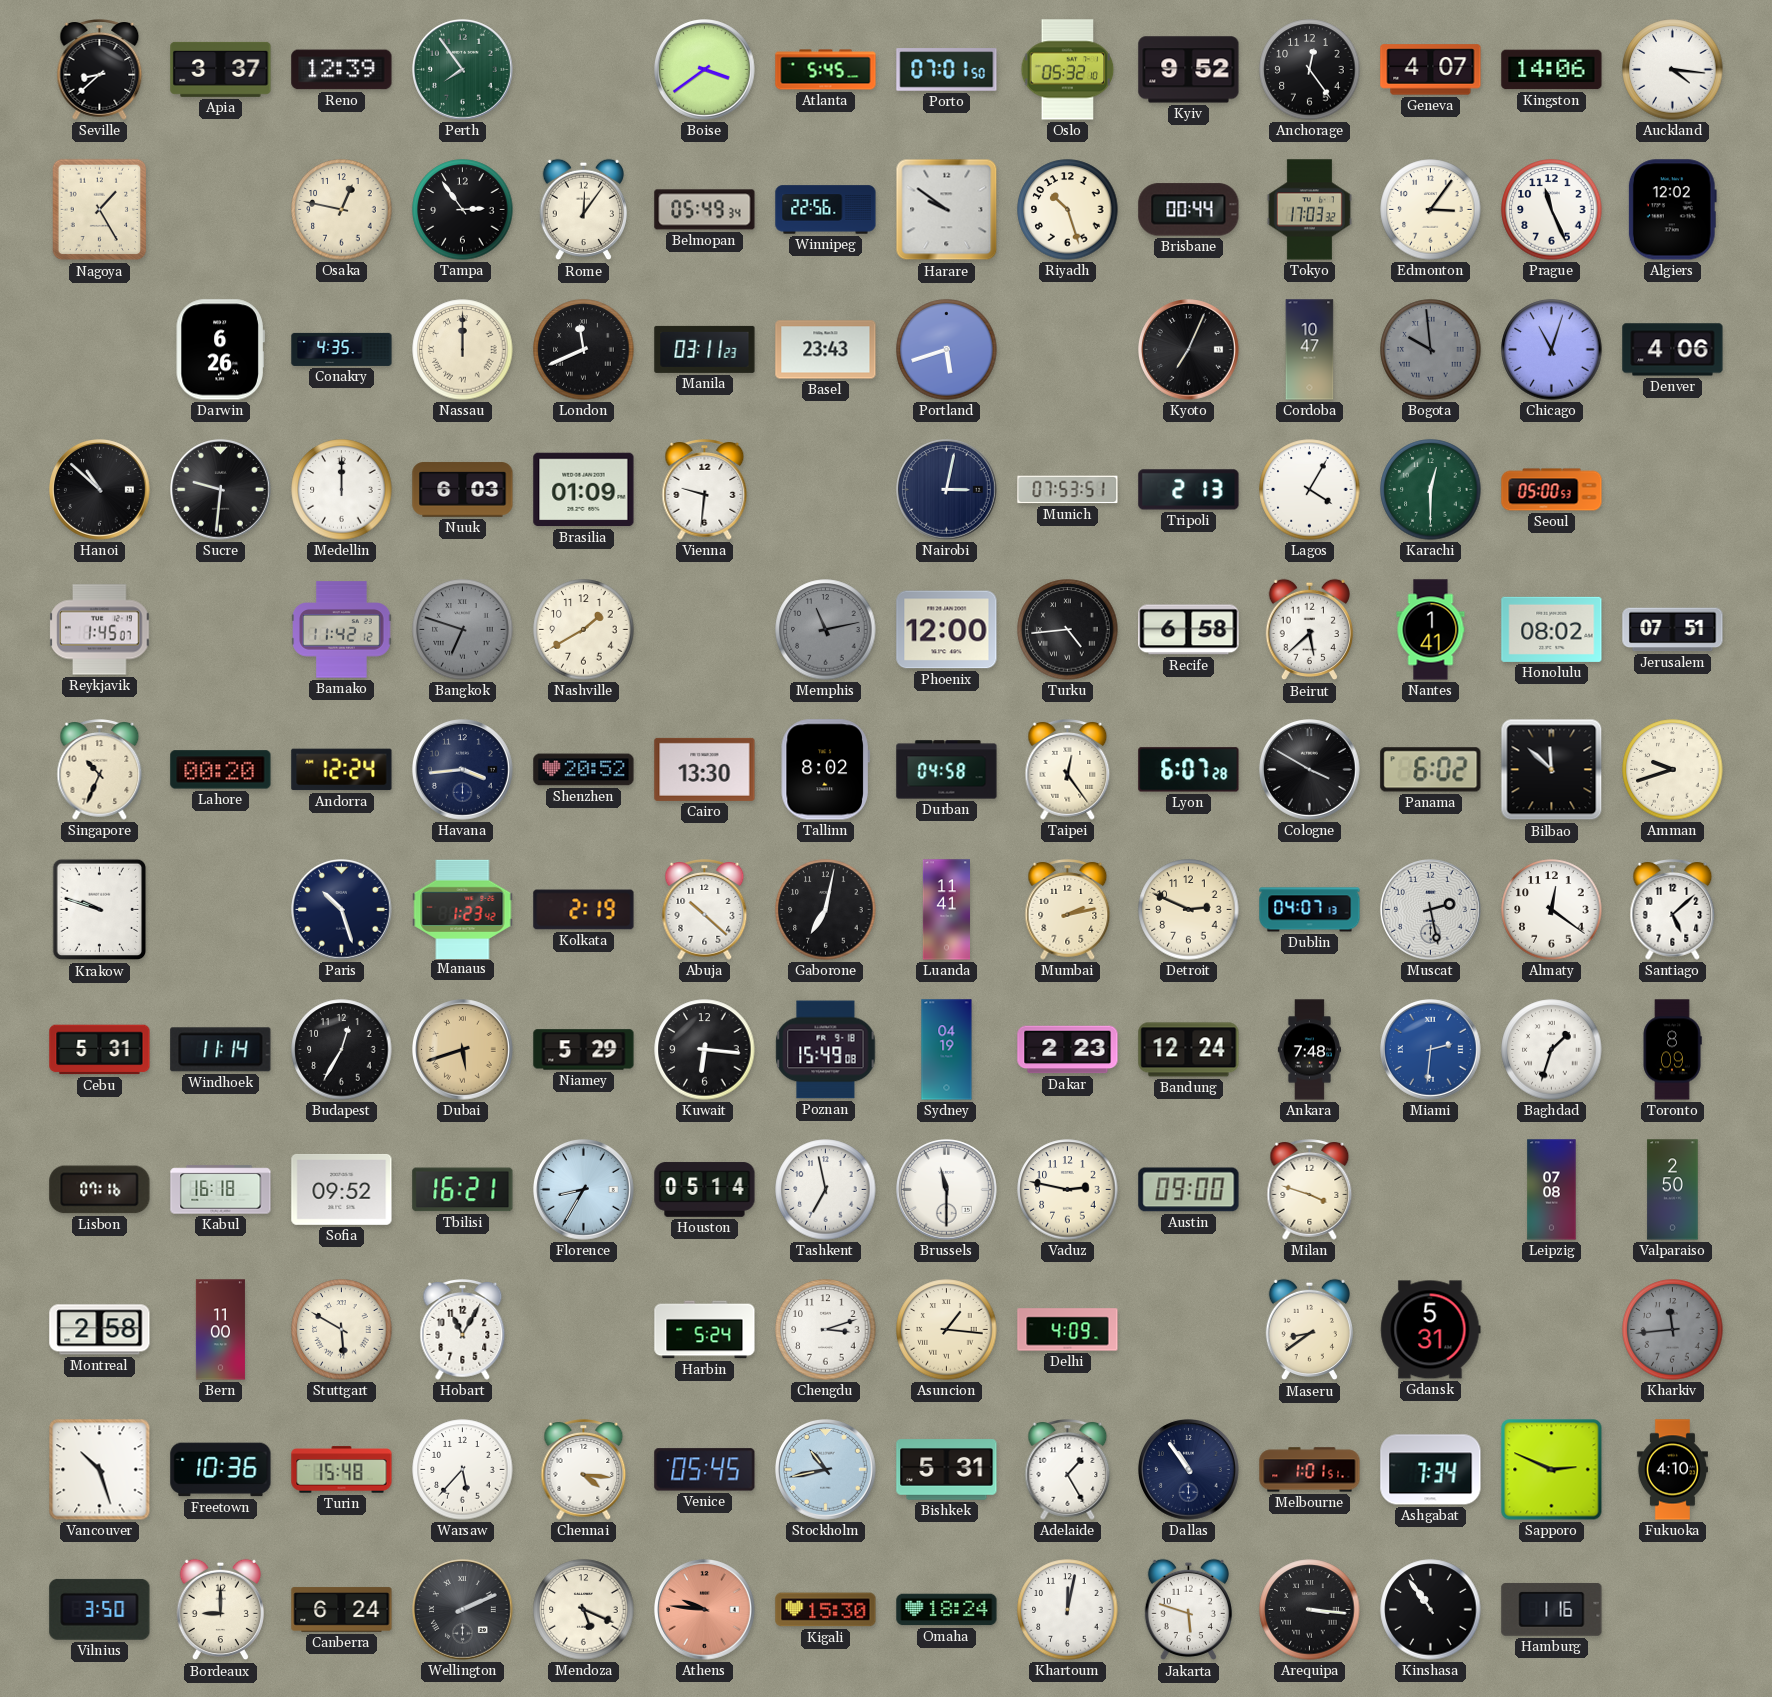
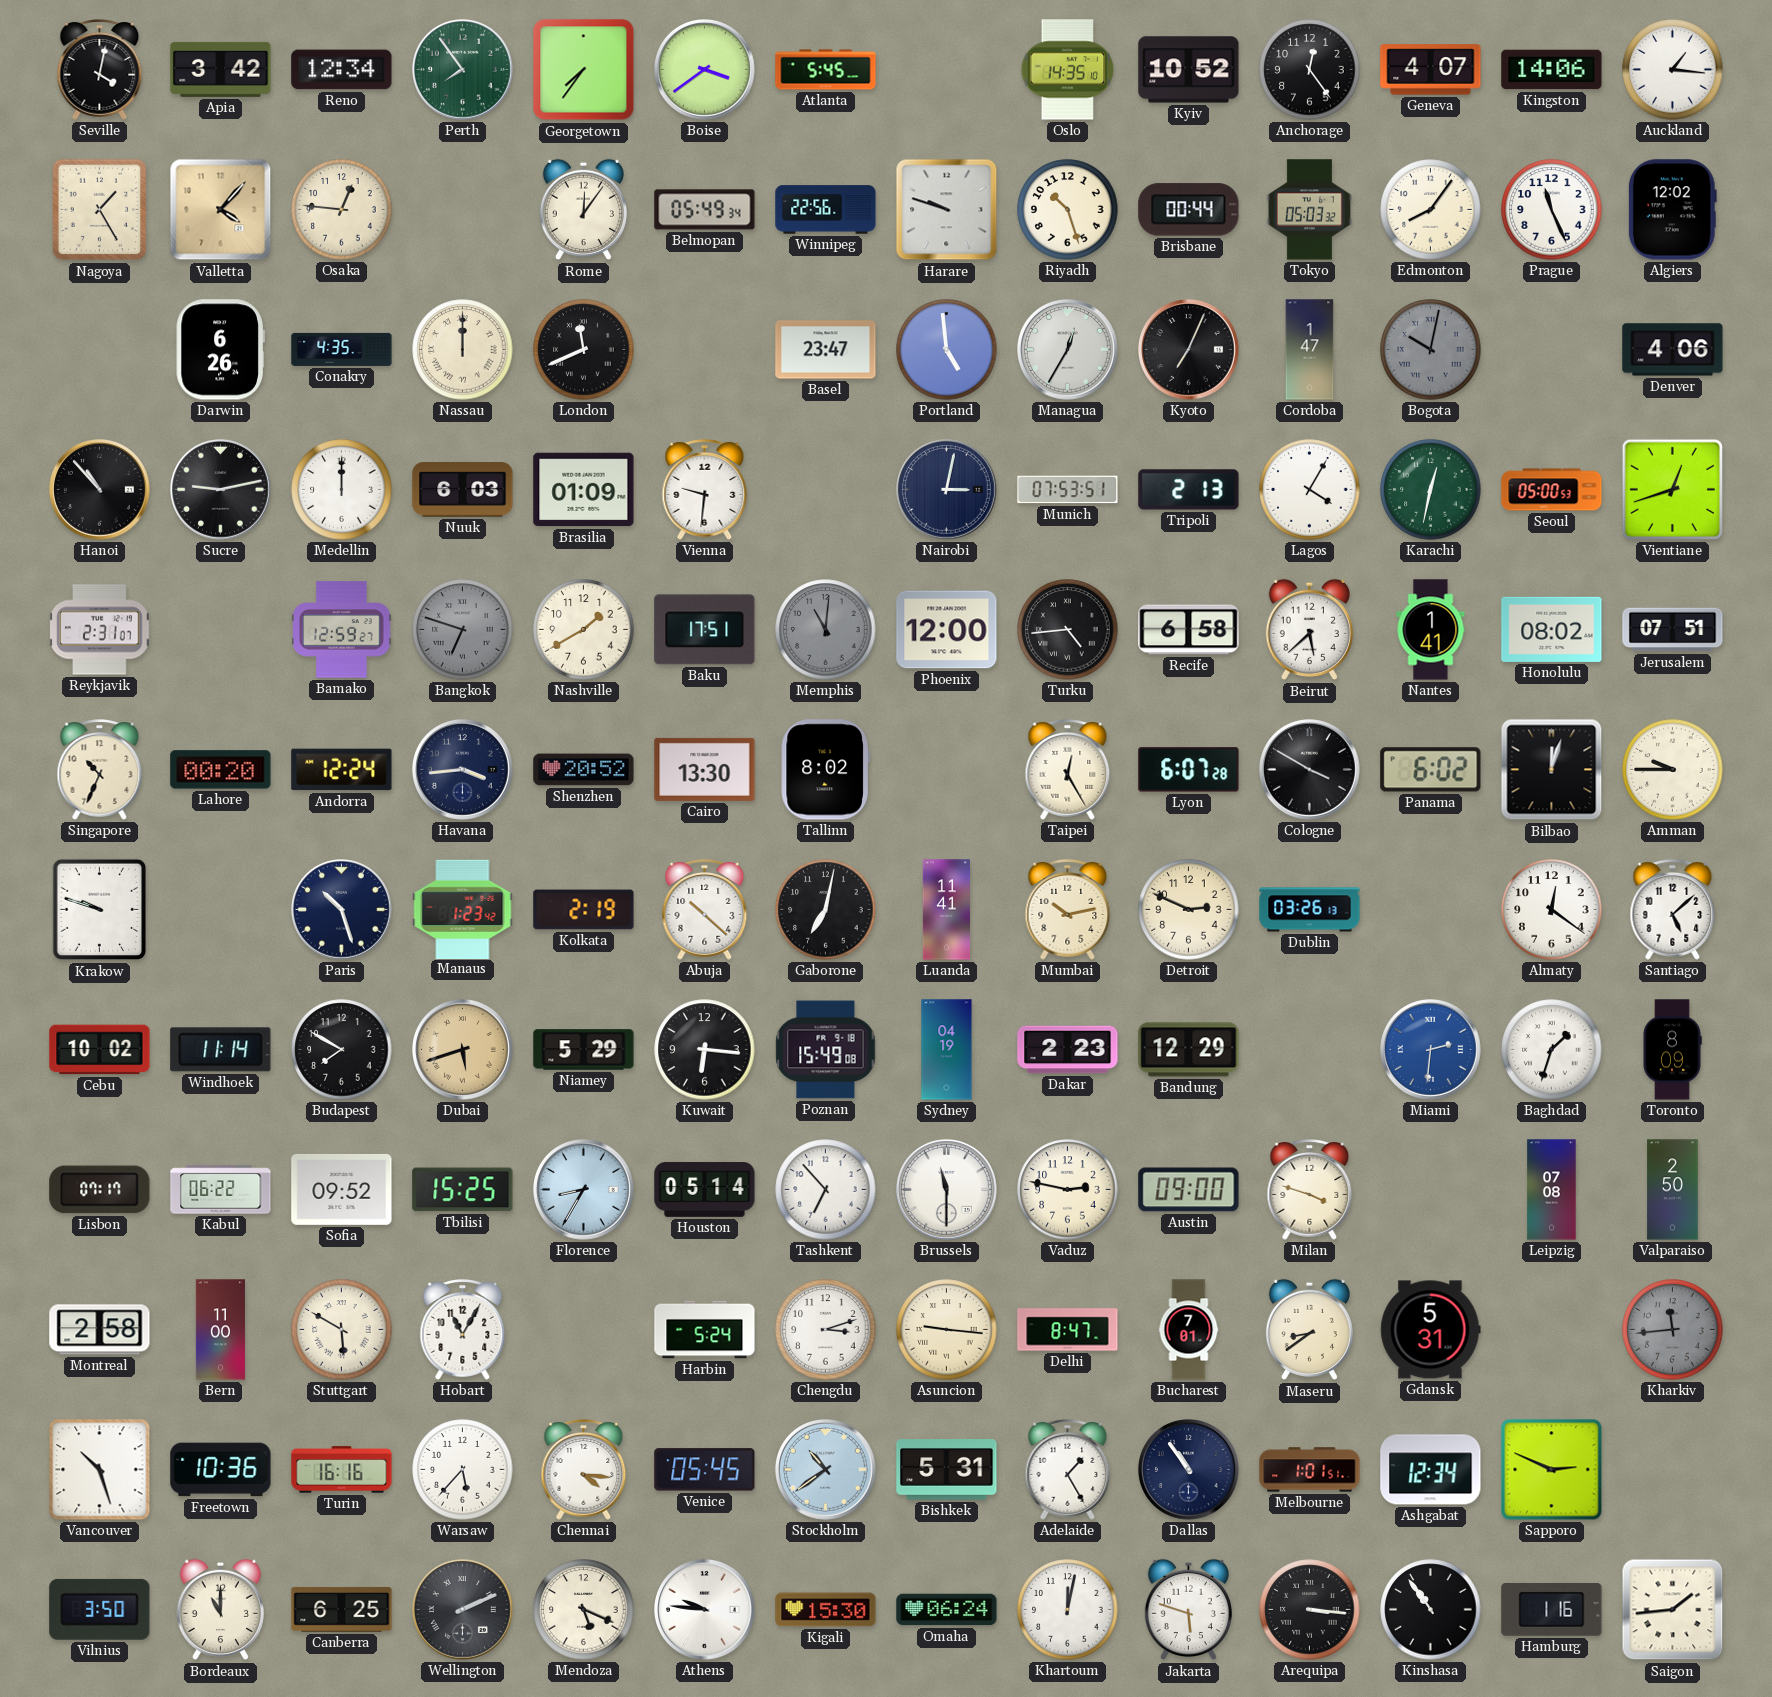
Seville: 8:38 -> 4:02 (100, 70)
Apia: 3:37 -> 3:42 (221, 69)
Reno: 12:39 -> 12:34 (342, 70)
Georgetown: none -> 7:36 (584, 70)
Porto: 07:01 -> none (947, 70)
Oslo: 05:32 -> 14:35 (1068, 70)
Kyiv: 9:52 -> 10:52 (1189, 70)
Auckland: 4:16 -> 1:16 (1673, 70)
Valletta: none -> 4:07 (221, 210)
Osaka: 12:47 -> 12:46 (342, 210)
Tampa: 2:54 -> none (463, 210)
Harare: 9:51 -> 9:48 (947, 210)
Tokyo: 17:03 -> 05:03 (1309, 210)
Edmonton: 3:06 -> 8:06 (1431, 210)
Manila: 03:11 -> none (705, 349)
Basel: 23:43 -> 23:47 (826, 350)
Portland: 5:42 -> 4:59 (947, 350)
Managua: none -> 12:35 (1068, 350)
Cordoba: 10:47 -> 1:47 (1310, 350)
Bogota: 9:59 -> 10:02 (1431, 350)
Chicago: 11:03 -> none (1552, 350)
Hanoi: 10:52 -> 10:53 (100, 490)
Sucre: 9:31 -> 9:13 (221, 490)
Karachi: 12:30 -> 12:32 (1431, 490)
Vientiane: none -> 12:42 (1672, 489)
Reykjavik: 1:45 -> 2:31 (100, 630)
Bamako: 11:42 -> 12:59 (342, 630)
Baku: none -> 17:51 (705, 630)
Memphis: 11:13 -> 11:01 (826, 630)
Durban: 04:58 -> none (947, 770)
Taipei: 12:24 -> 12:25 (1068, 770)
Bilbao: 11:52 -> 12:03 (1552, 770)
Amman: 9:42 -> 9:45 (1673, 770)
Mumbai: 2:13 -> 10:13 (1068, 910)
Dublin: 04:07 -> 03:26 (1310, 910)
Muscat: 2:28 -> none (1431, 910)
Cebu: 5:31 -> 10:02 (100, 1050)
Budapest: 12:35 -> 7:50 (342, 1050)
Bandung: 12:24 -> 12:29 (1189, 1050)
Ankara: 7:48 -> none (1309, 1050)
Lisbon: 07:16 -> 07:17 (100, 1190)
Kabul: 16:18 -> 06:22 (221, 1190)
Tbilisi: 16:21 -> 15:25 (463, 1190)
Tashkent: 6:58 -> 6:53 (826, 1190)
Asuncion: 1:16 -> 9:16 (947, 1330)
Delhi: 4:09 -> 8:47 (1068, 1330)
Bucharest: none -> 7:01 (1189, 1330)
Turin: 15:48 -> 16:16 (342, 1470)
Stockholm: 10:43 -> 10:39 (826, 1470)
Ashgabat: 7:34 -> 12:34 (1431, 1470)
Fukuoka: 4:10 -> none (1672, 1470)
Bordeaux: 9:00 -> 11:00 (220, 1610)
Canberra: 6:24 -> 6:25 (342, 1610)
Athens dial: salmon -> white (705, 1610)
Omaha: 18:24 -> 06:24 (947, 1610)
Saigon: none -> 1:44 (1673, 1610)
